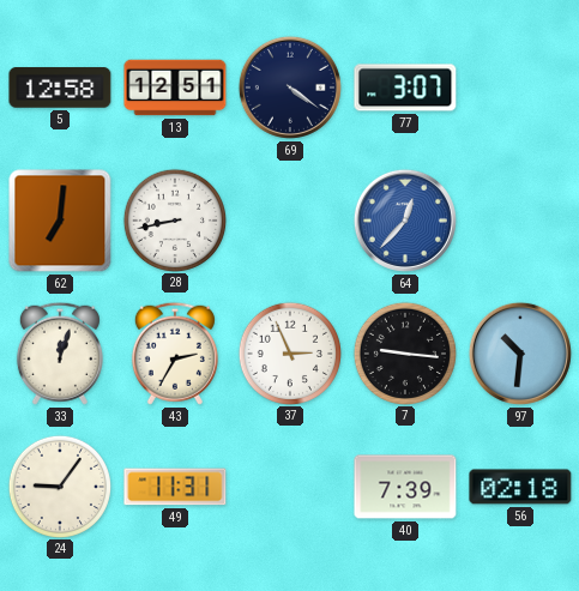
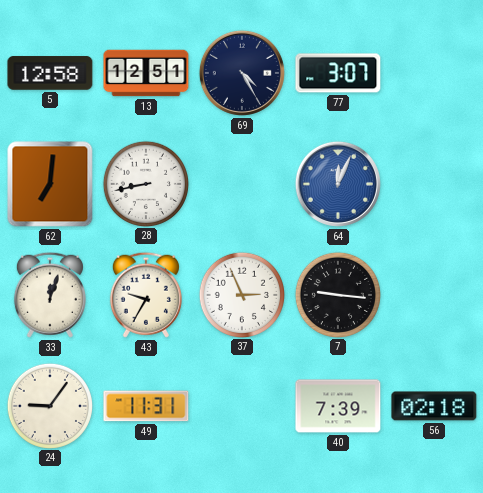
69: 4:21 -> 4:25 (242, 73)
64: 12:37 -> 12:04 (338, 184)
43: 2:35 -> 9:35 (146, 295)
97: 10:31 -> none (520, 354)
